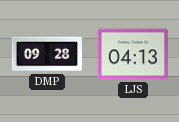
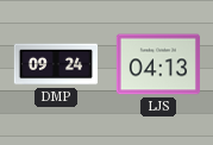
DMP: 09:28 -> 09:24 (55, 64)
